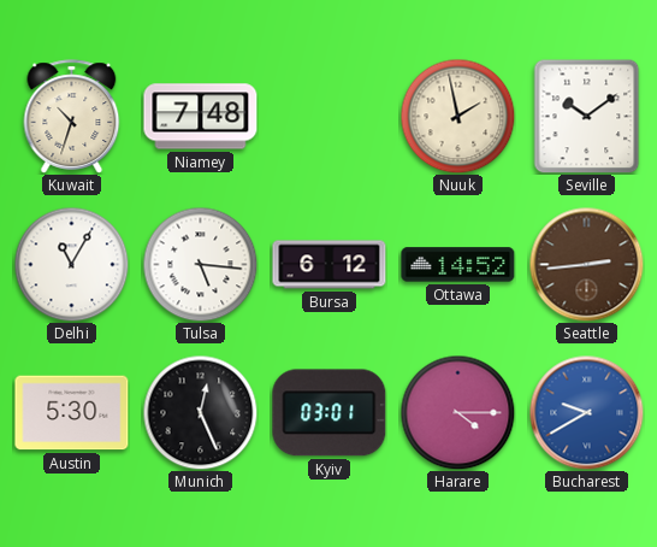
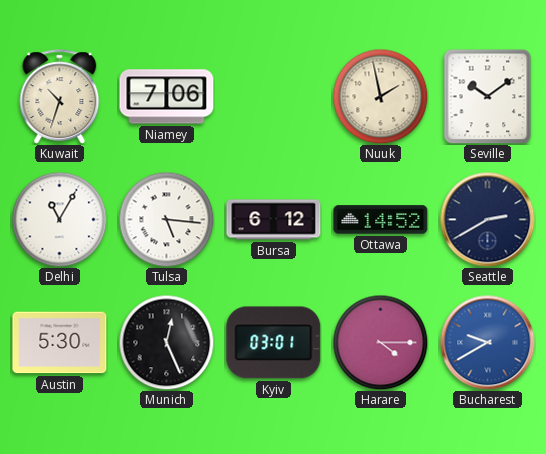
Niamey: 7:48 -> 7:06 (167, 97)
Seattle: 2:44 -> 2:40 (487, 219)
Seattle dial: brown -> navy (487, 219)
